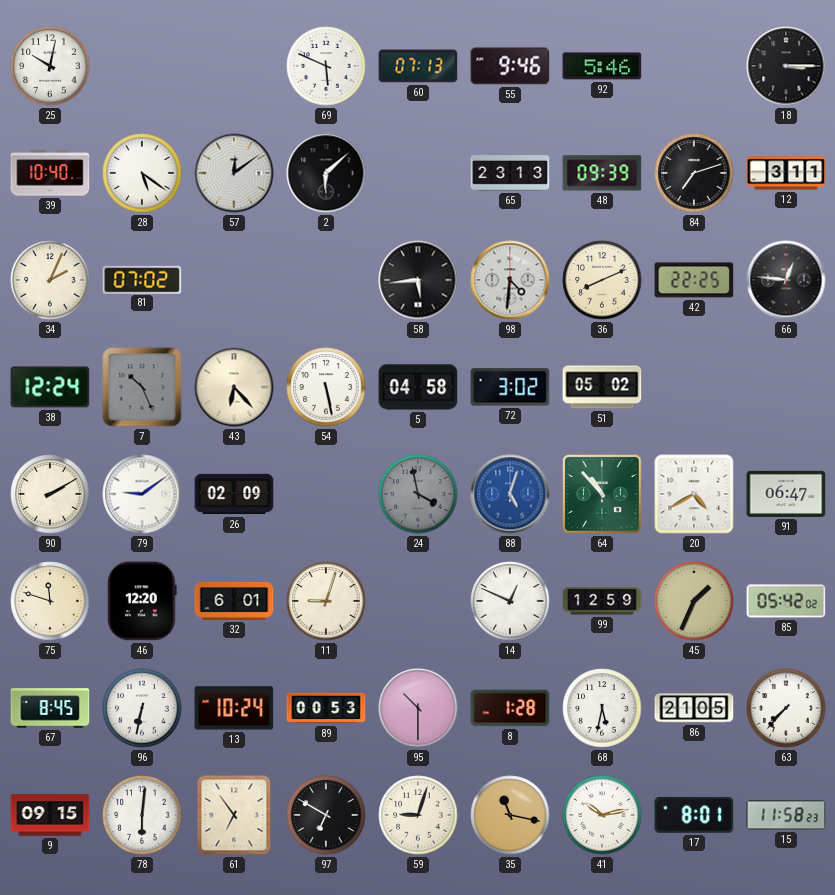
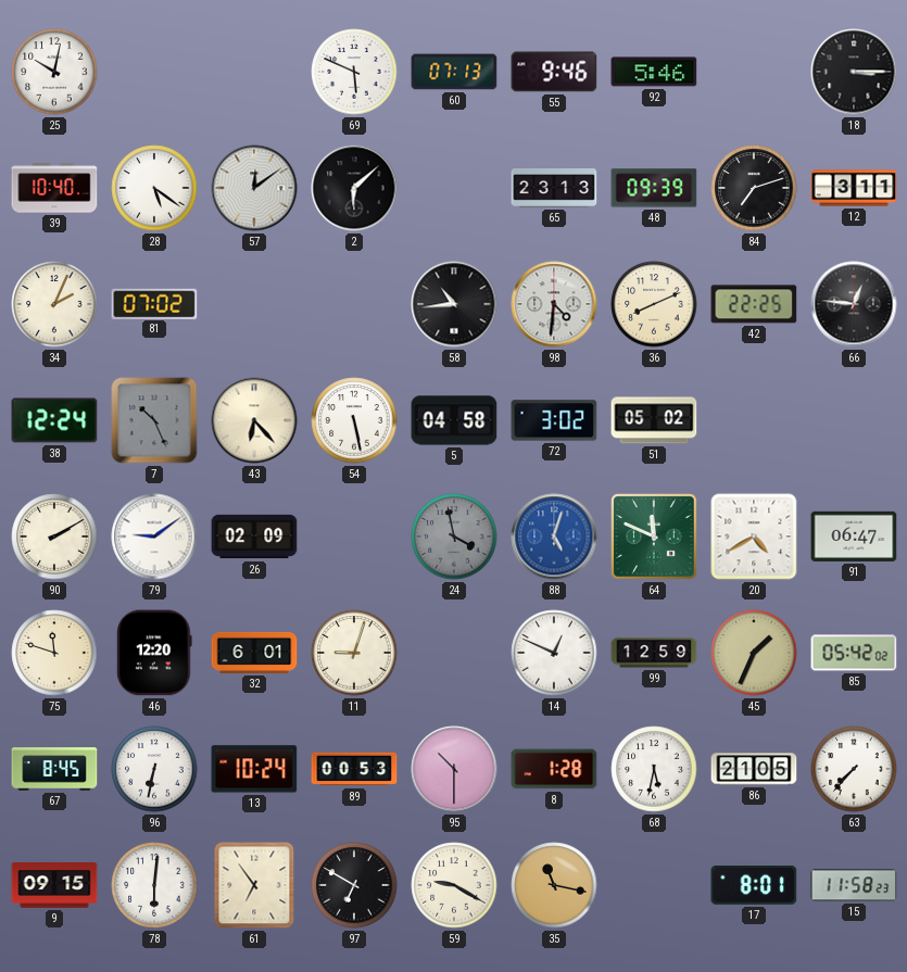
58: 5:44 -> 10:44 (454, 304)
64: 10:53 -> 11:49 (654, 537)
59: 9:03 -> 9:20 (454, 885)
41: 10:13 -> none (602, 815)
